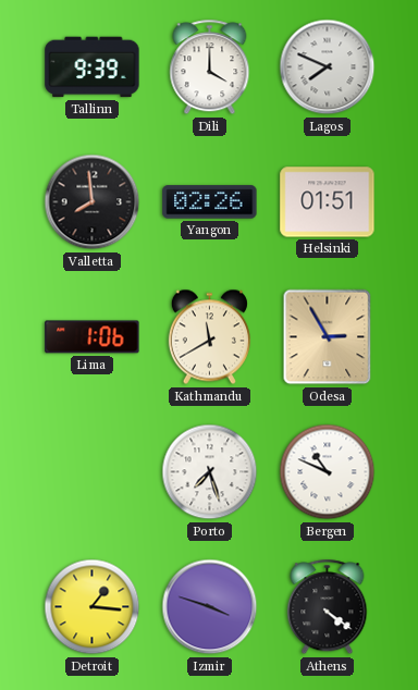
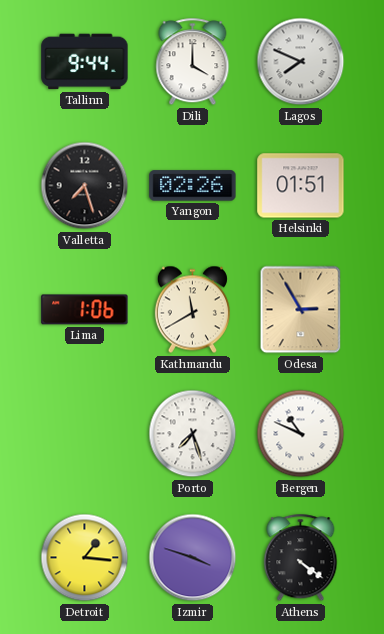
Tallinn: 9:39 -> 9:44 (85, 62)
Valletta: 7:59 -> 7:27 (85, 186)
